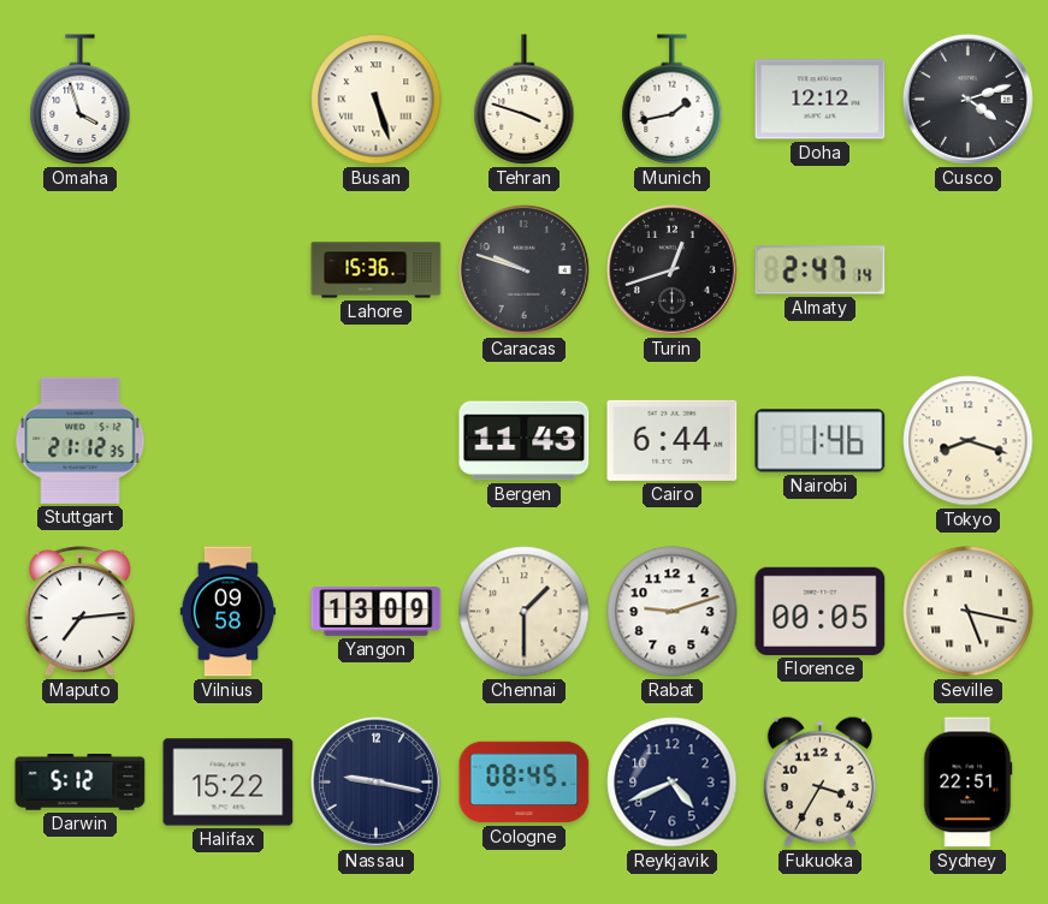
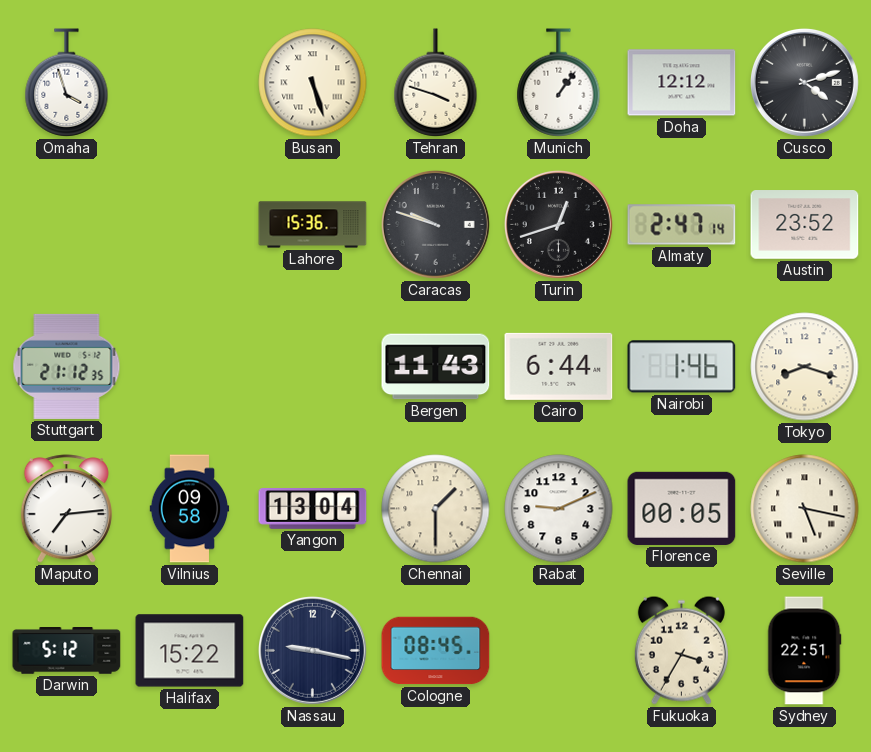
Munich: 1:43 -> 1:06 (559, 83)
Austin: none -> 23:52 (805, 225)
Yangon: 13:09 -> 13:04 (313, 509)
Rabat: 9:12 -> 9:11 (559, 509)
Reykjavik: 4:41 -> none (673, 783)
